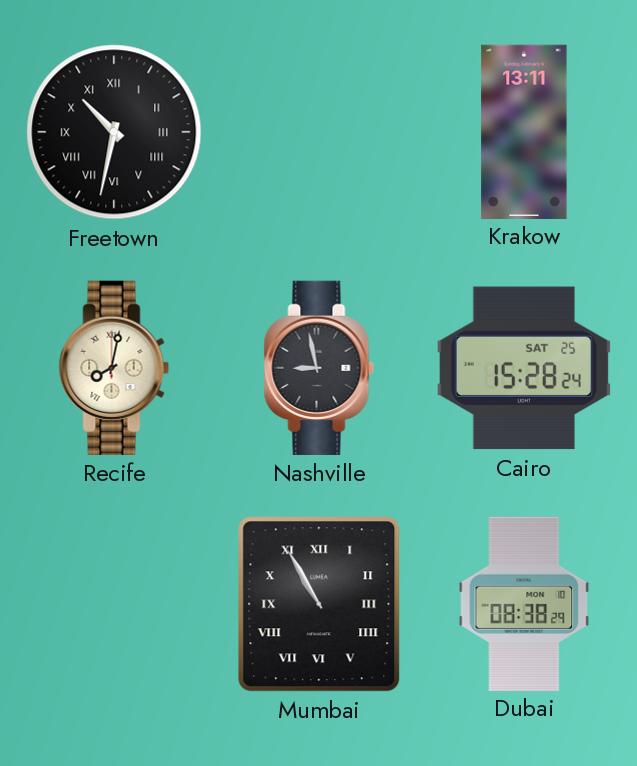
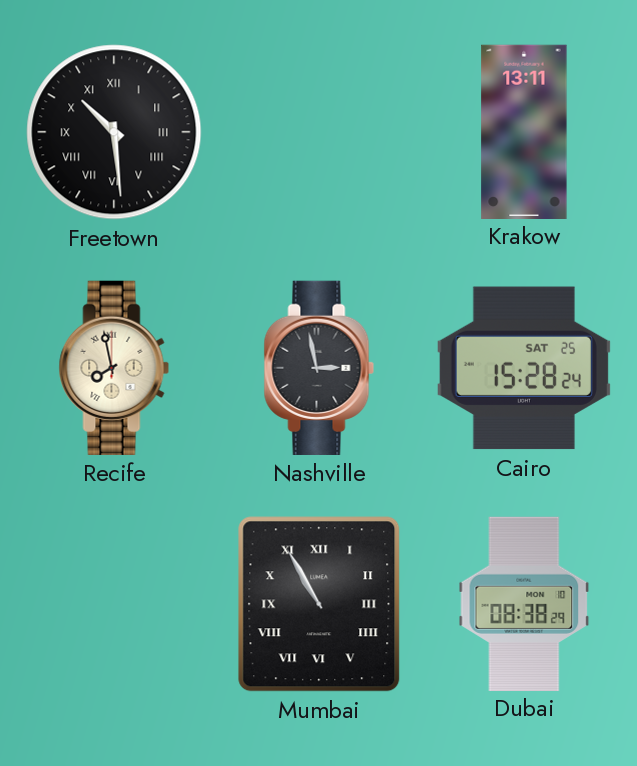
Freetown: 10:32 -> 10:29 (114, 132)
Recife: 8:02 -> 7:58 (114, 368)
Nashville: 8:58 -> 2:58 (319, 368)
